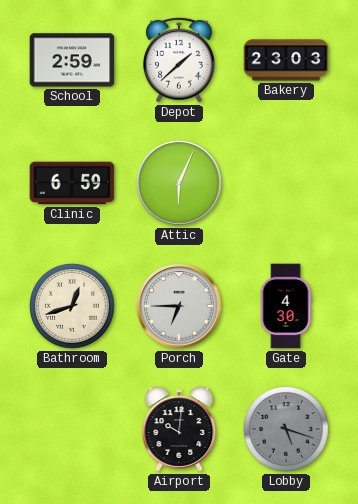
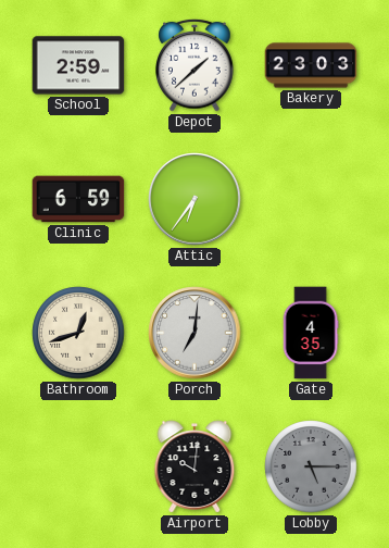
Attic: 6:04 -> 6:36 (195, 199)
Porch: 6:45 -> 7:01 (195, 333)
Gate: 4:30 -> 4:35 (311, 333)
Lobby: 5:18 -> 5:15 (311, 466)
